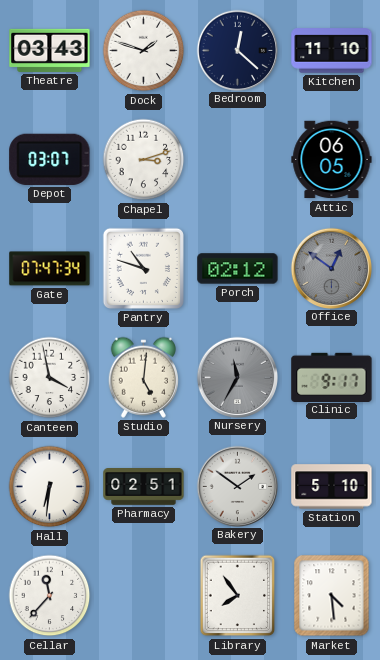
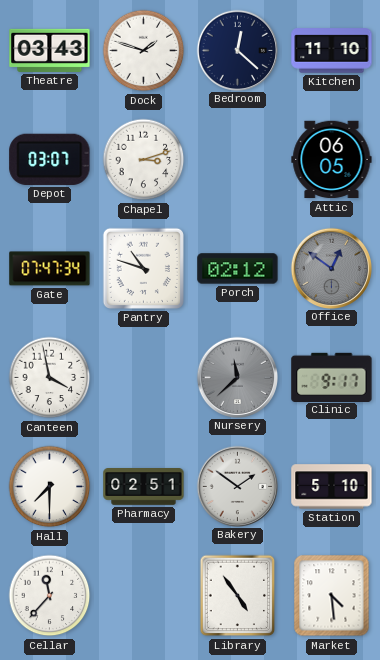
Studio: 5:01 -> none (143, 377)
Nursery: 11:35 -> 11:38 (237, 377)
Hall: 6:31 -> 7:30 (50, 487)
Library: 7:54 -> 4:54 (238, 596)
